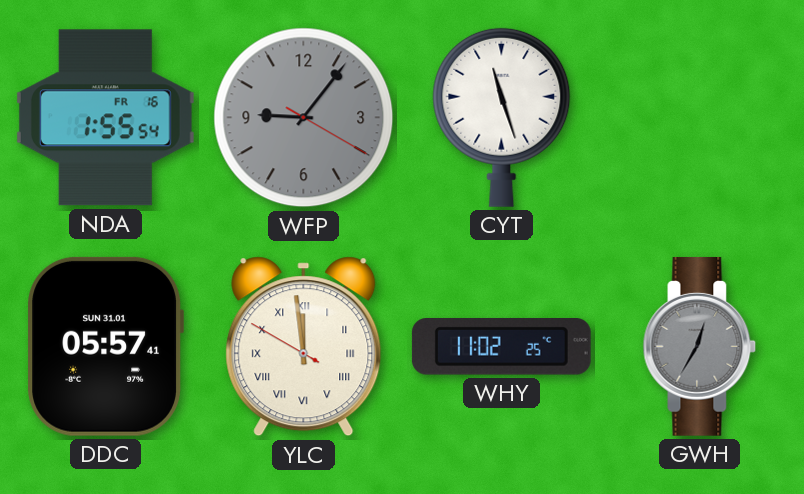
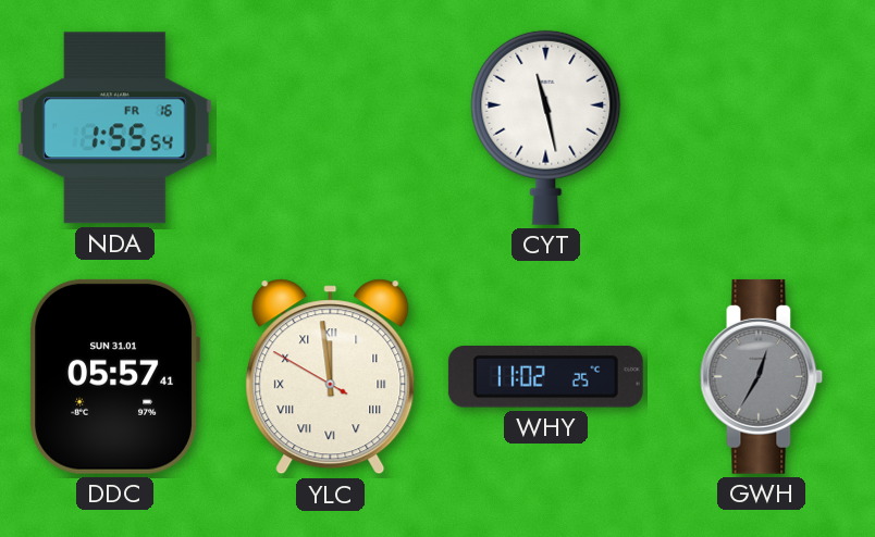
WFP: 9:06 -> none (304, 118)
CYT: 11:27 -> 11:28 (546, 127)
